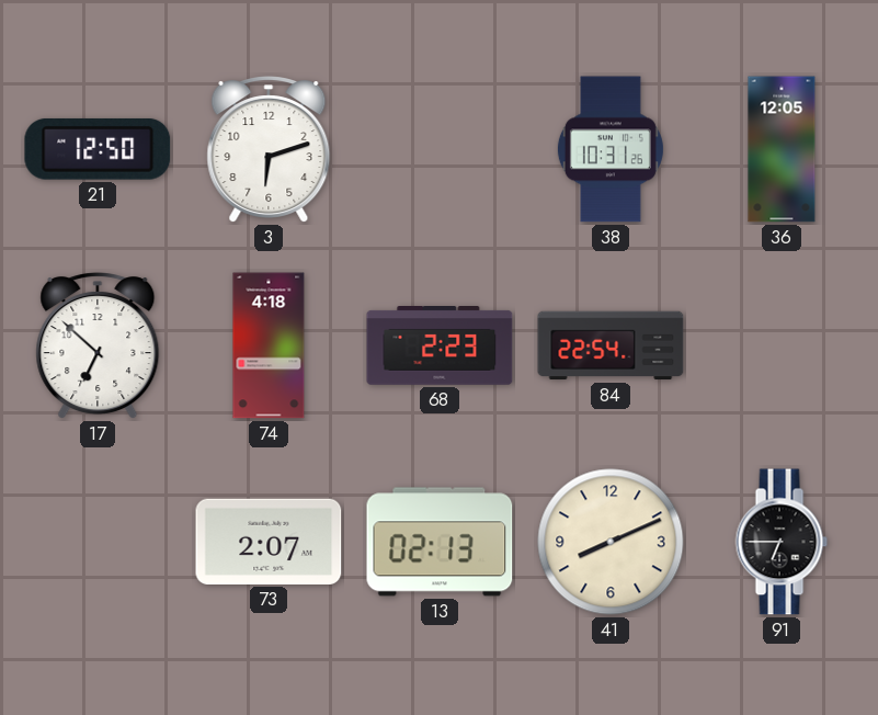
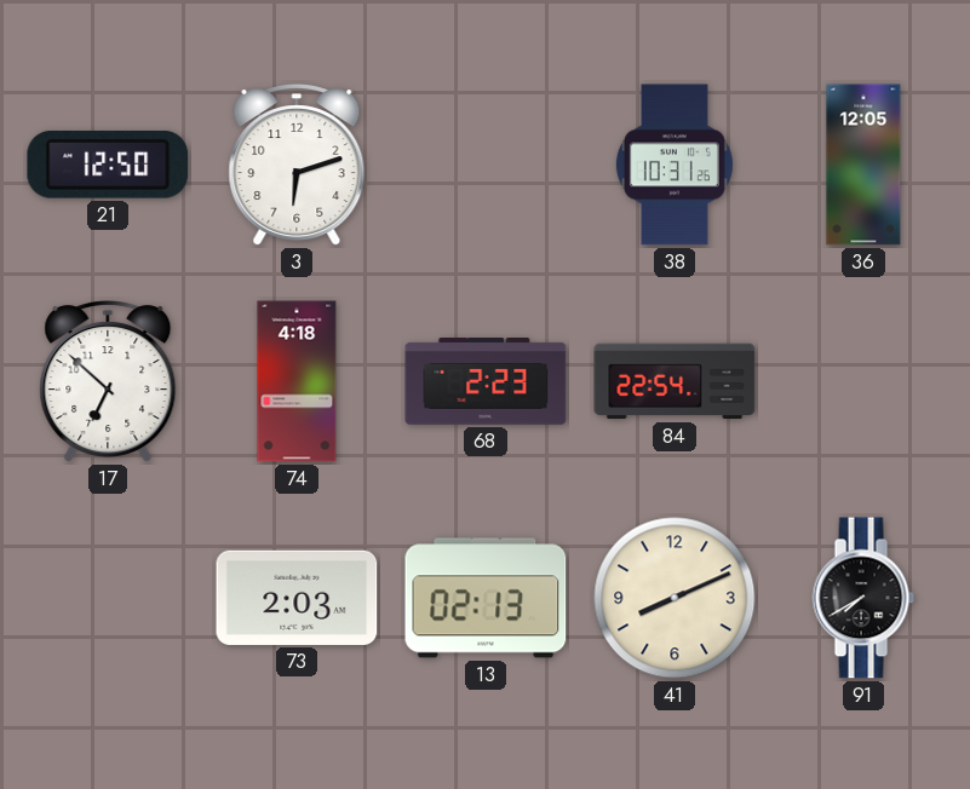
73: 2:07 -> 2:03 (297, 598)
91: 6:45 -> 7:40 (863, 598)
